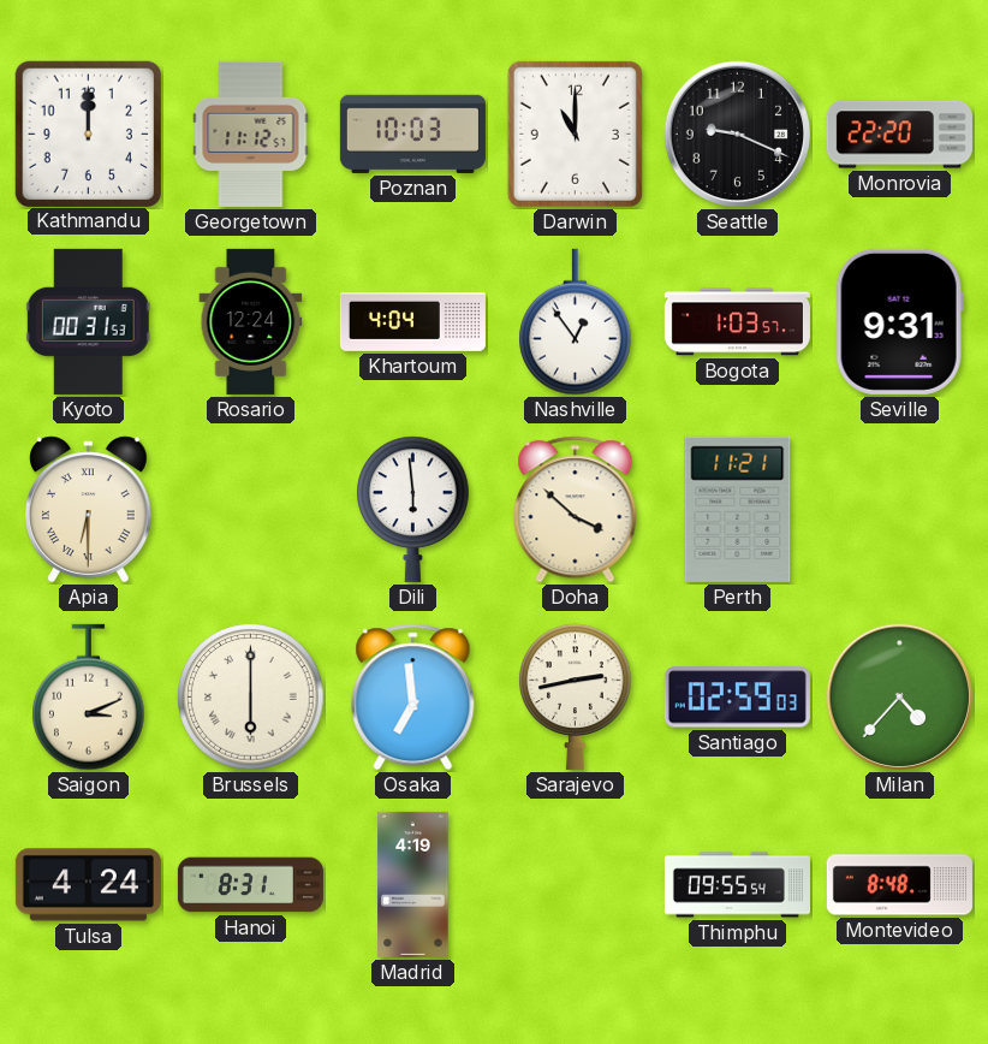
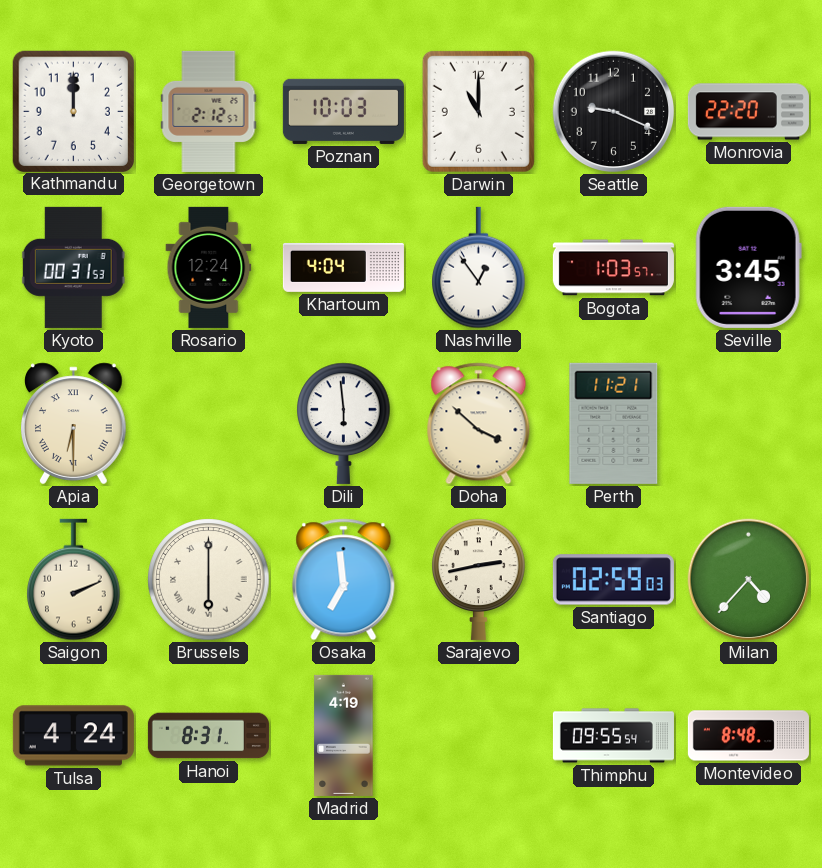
Georgetown: 11:12 -> 2:12 (209, 111)
Seville: 9:31 -> 3:45 (748, 267)
Saigon: 3:11 -> 2:11 (74, 580)
